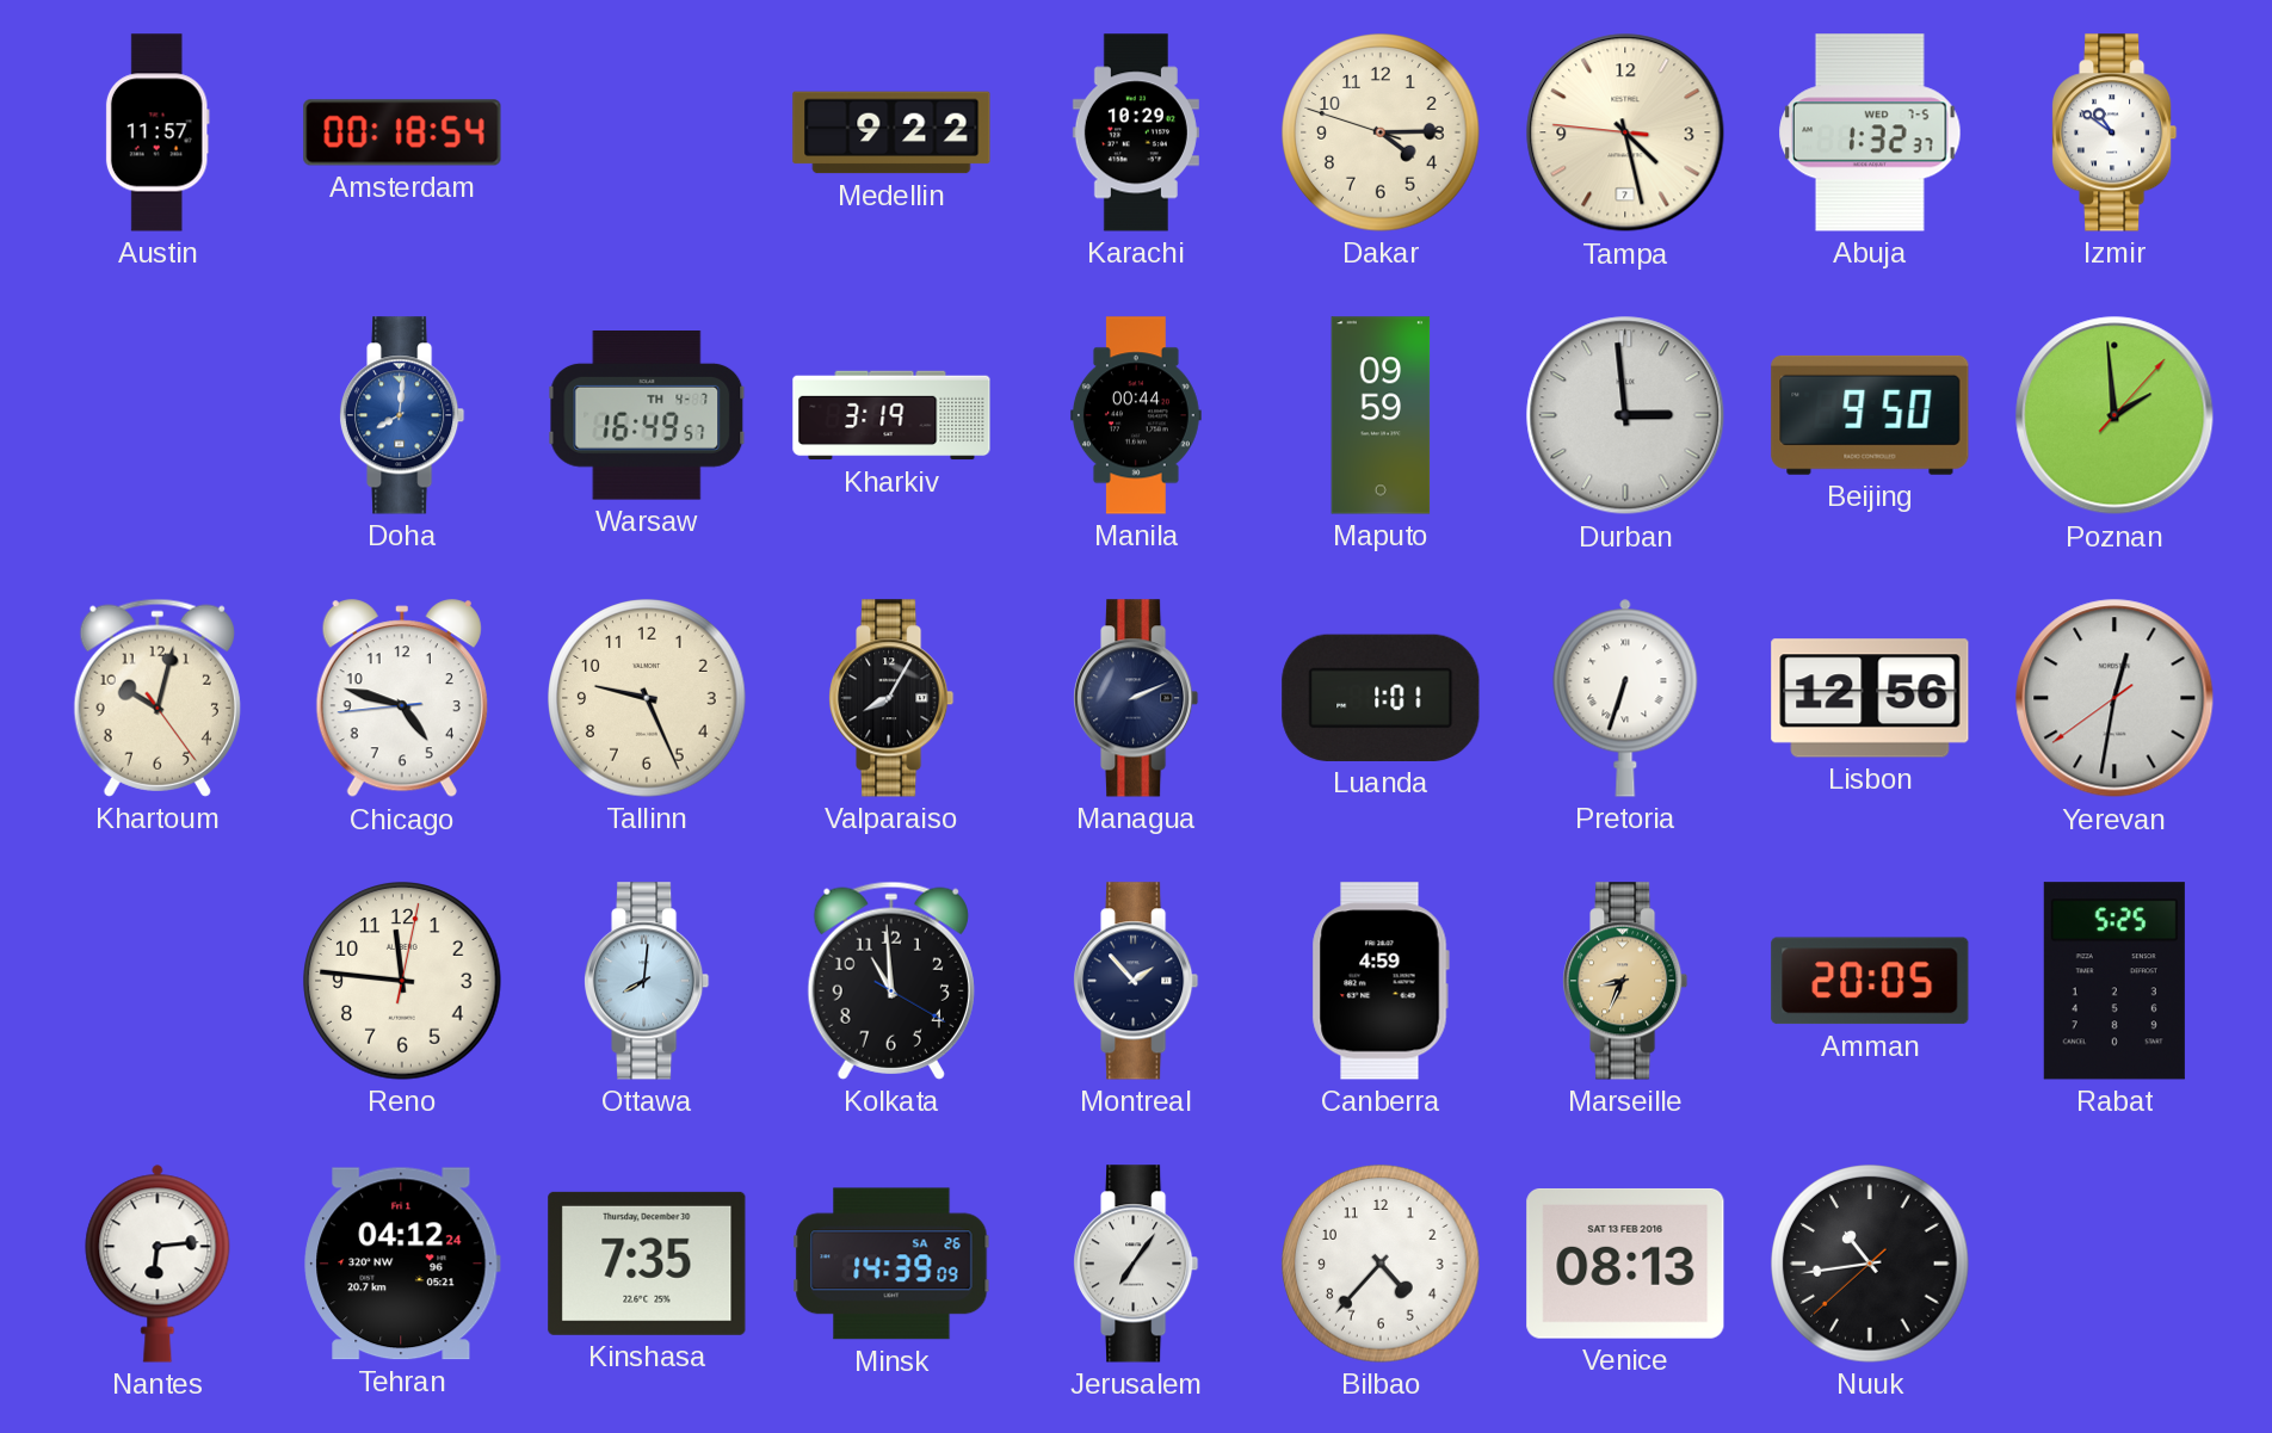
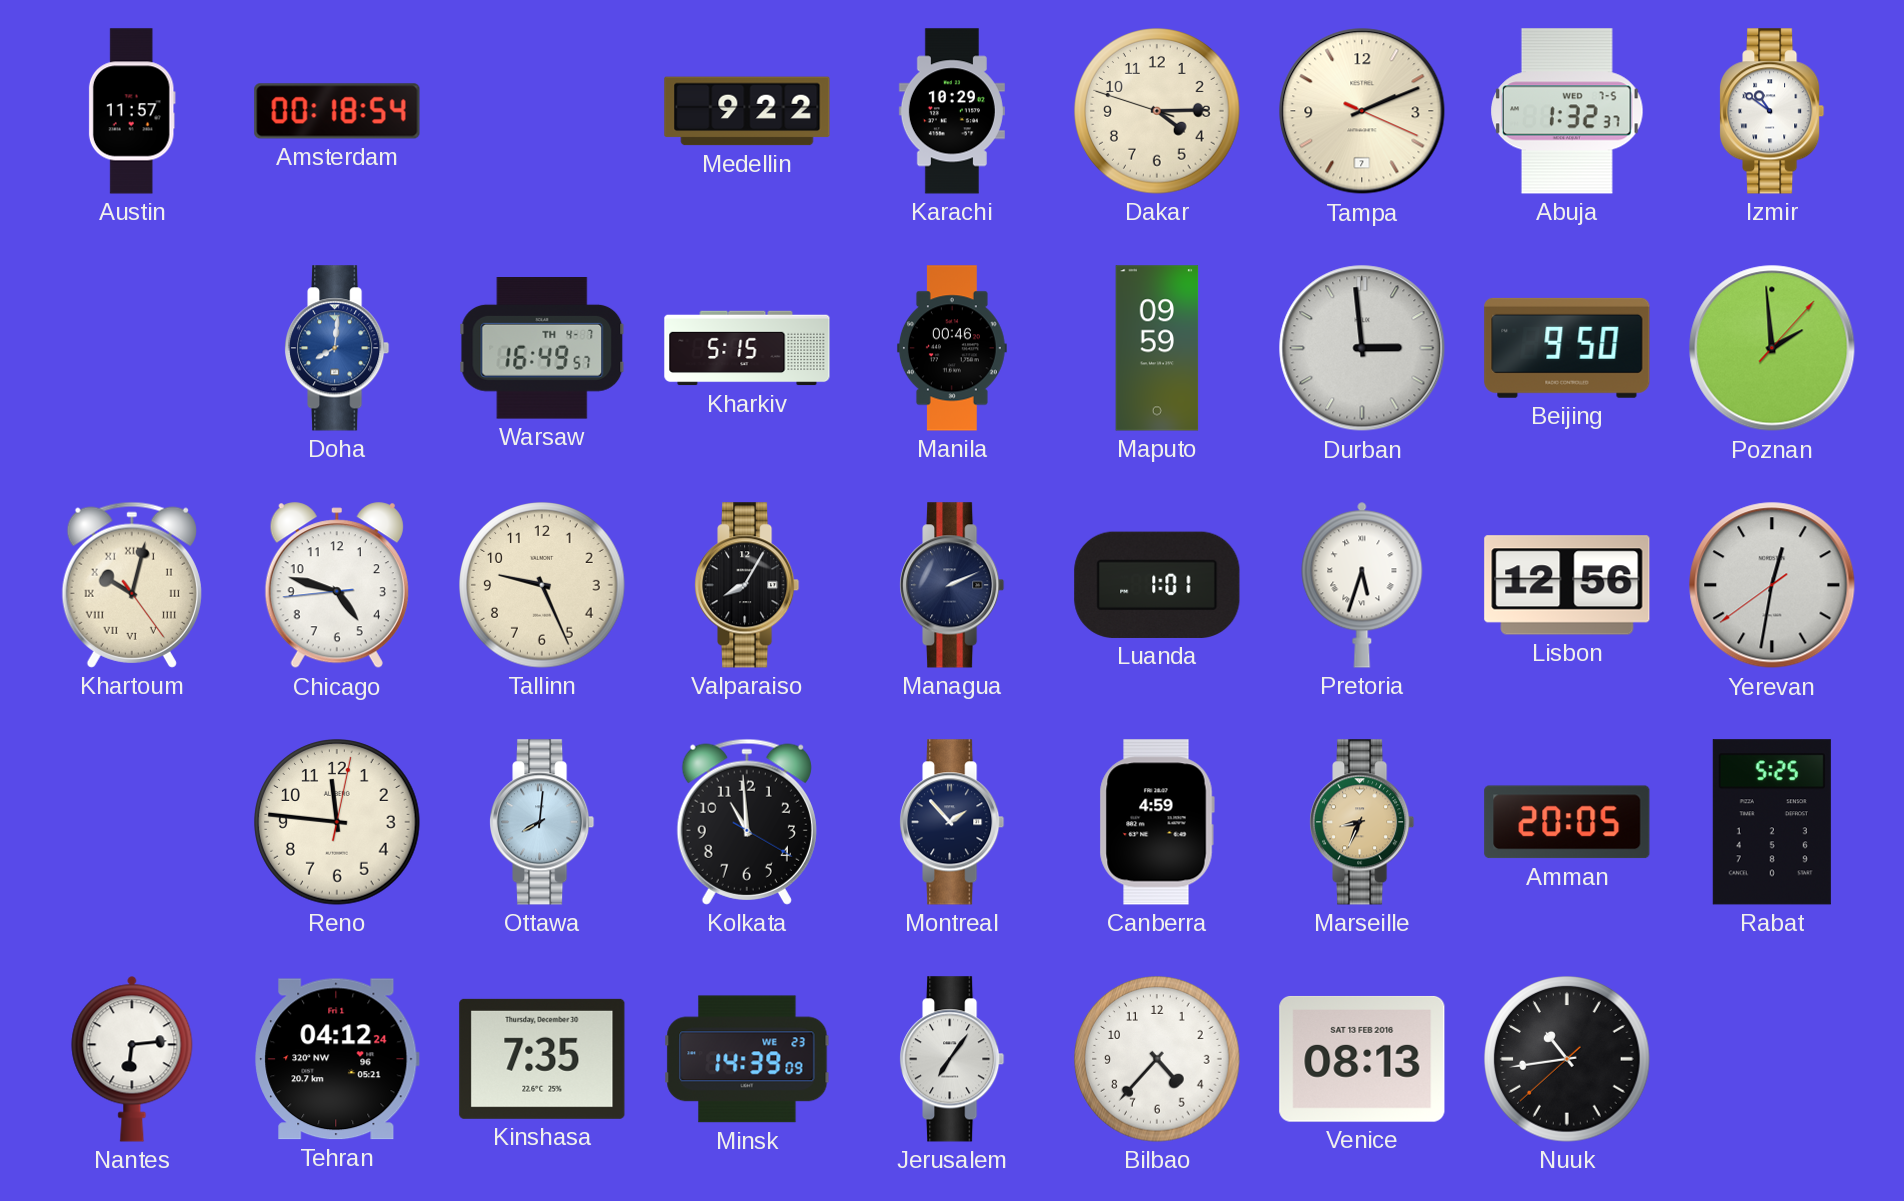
Tampa: 4:27 -> 2:11 (1362, 111)
Kharkiv: 3:19 -> 5:15 (747, 348)
Manila: 00:44 -> 00:46 (952, 348)
Khartoum numerals: Arabic -> Roman (132, 585)
Pretoria: 6:33 -> 5:33 (1362, 585)
Minsk date: SA 26 -> WE 23 (747, 1059)
